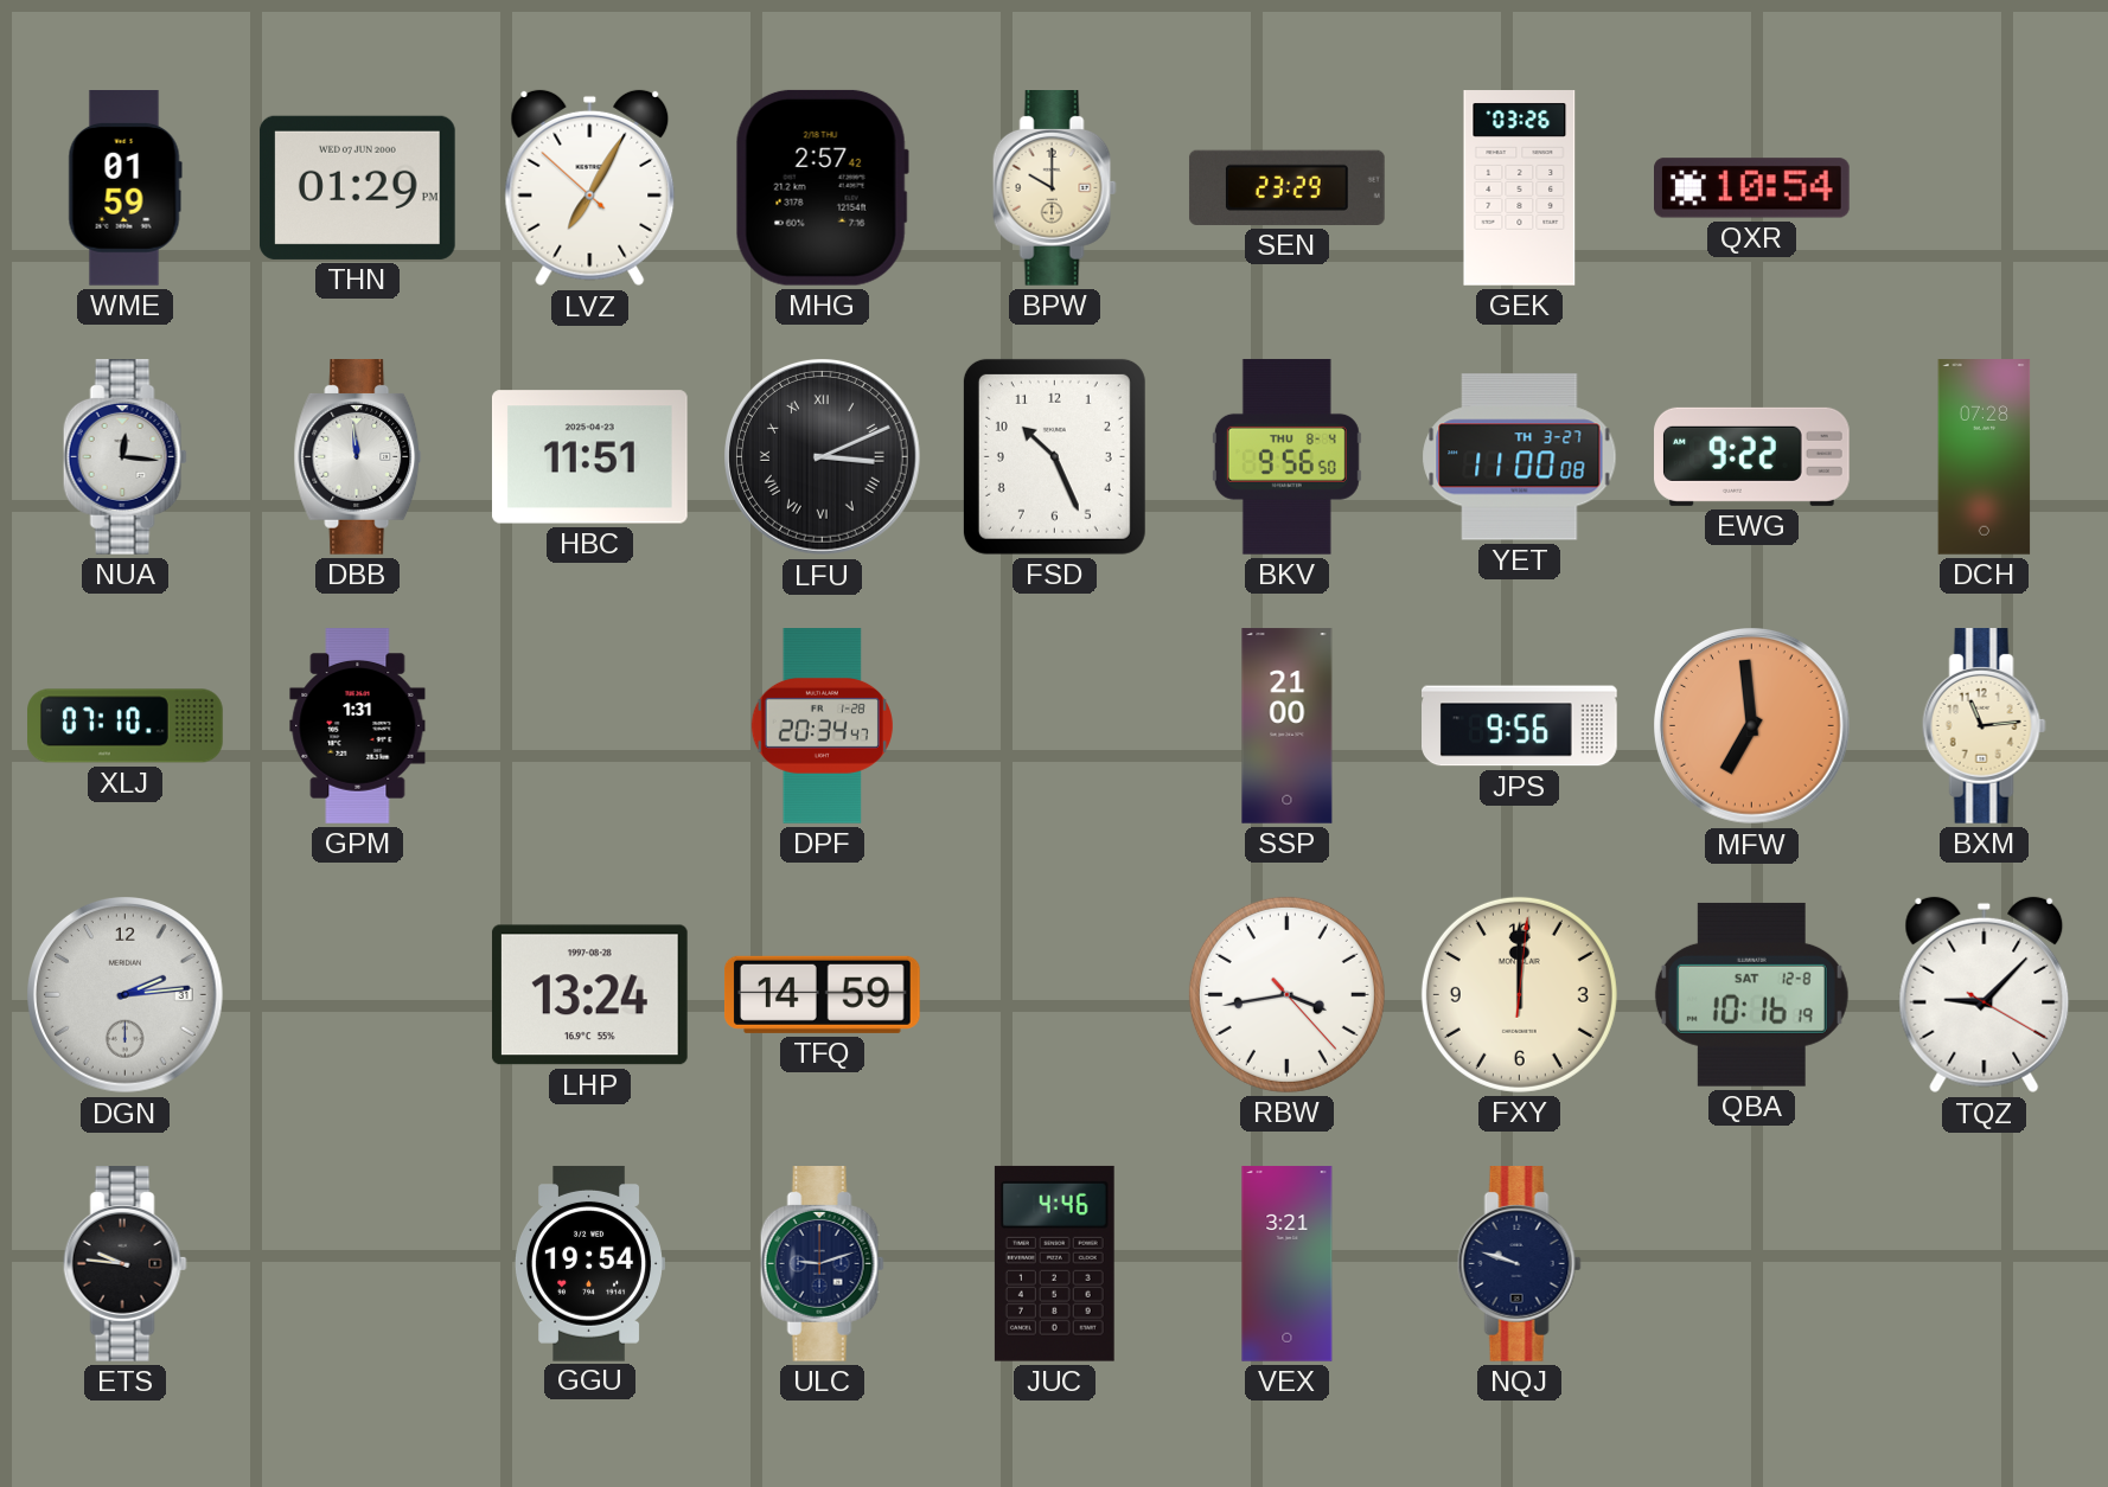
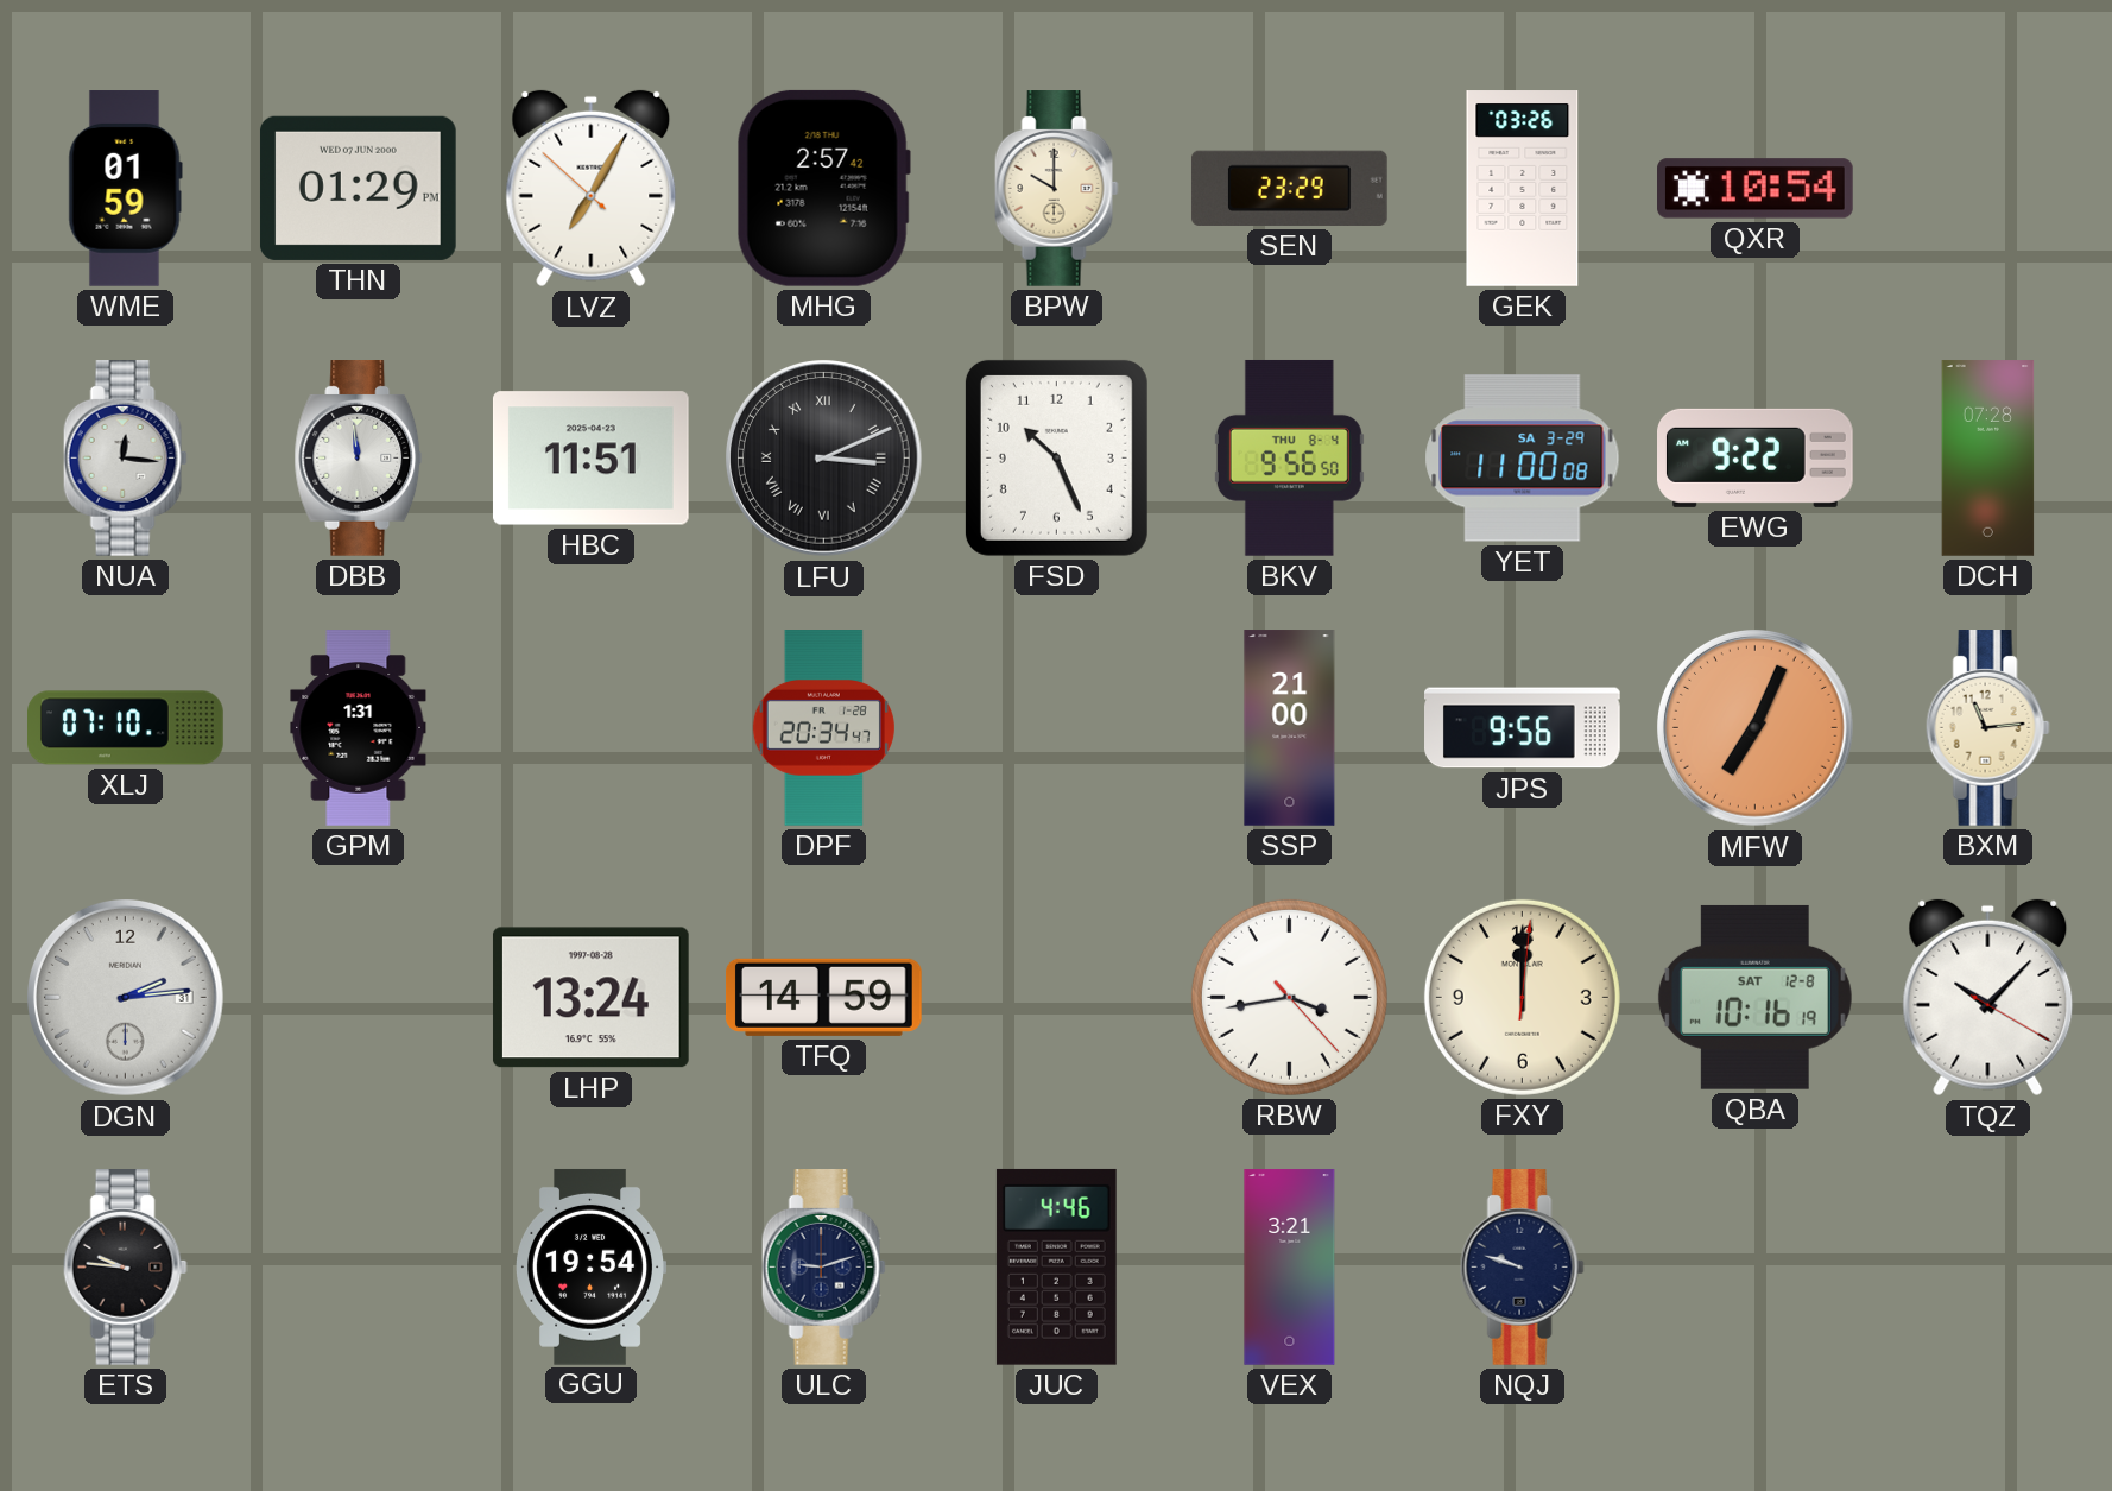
YET date: TH 3-27 -> SA 3-29 (1523, 459)
MFW: 6:59 -> 7:04 (1756, 728)
TQZ: 9:07 -> 10:07 (1988, 998)
